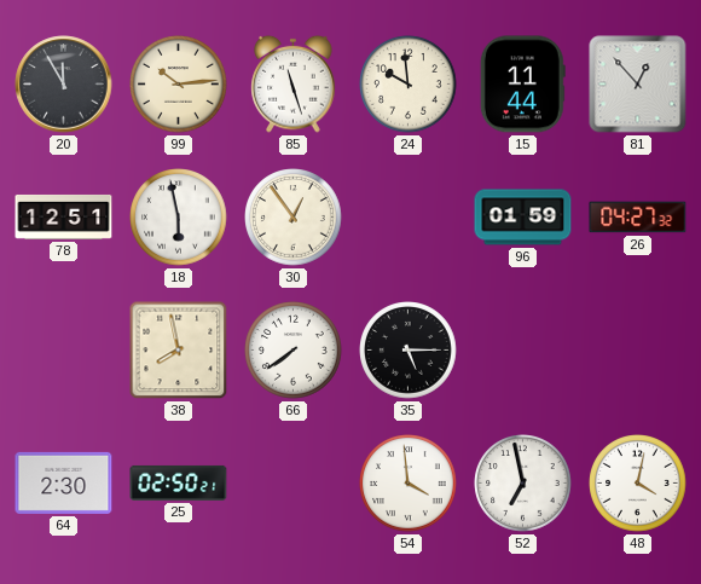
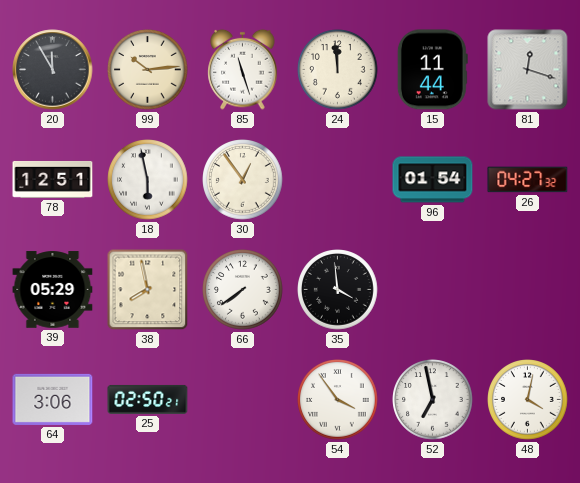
24: 9:59 -> 11:59 (338, 70)
81: 12:53 -> 12:18 (528, 70)
96: 01:59 -> 01:54 (433, 180)
39: none -> 05:29 (53, 290)
35: 5:15 -> 3:59 (338, 290)
64: 2:30 -> 3:06 (53, 399)
54: 3:59 -> 3:54 (338, 400)
